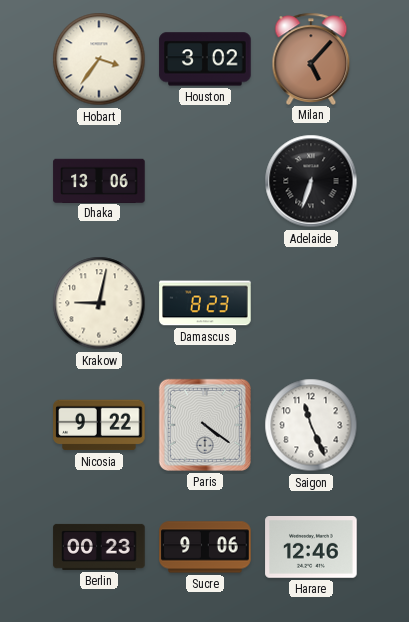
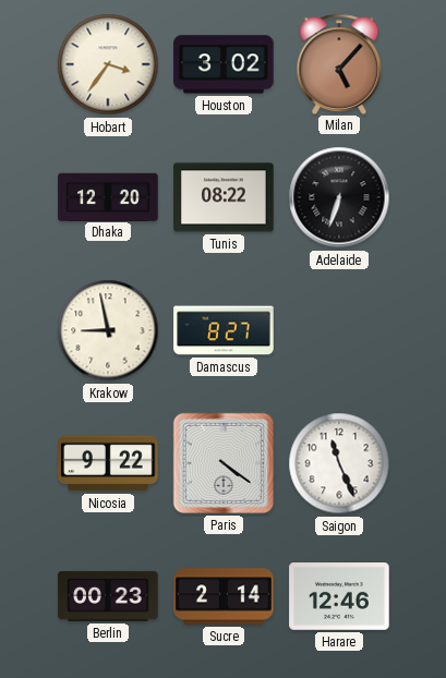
Dhaka: 13:06 -> 12:20 (108, 196)
Tunis: none -> 08:22 (224, 197)
Krakow: 9:02 -> 8:58 (108, 330)
Damascus: 8:23 -> 8:27 (224, 330)
Sucre: 9:06 -> 2:14 (224, 596)
